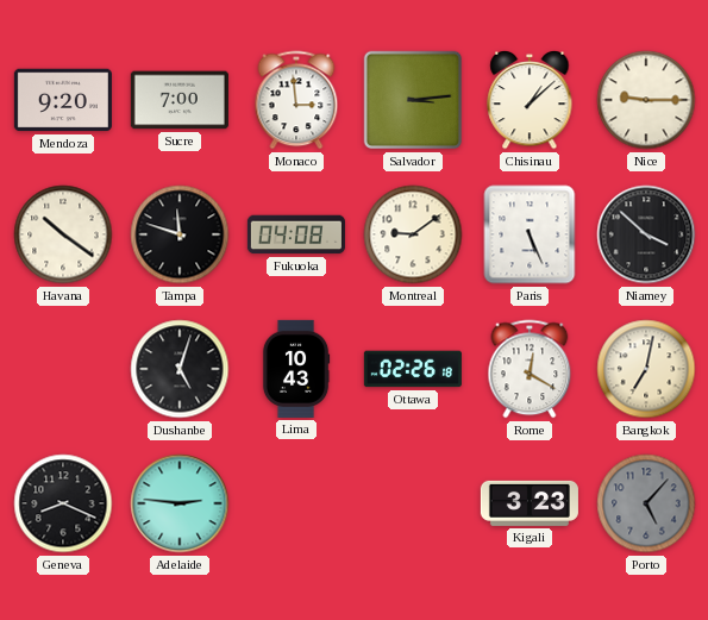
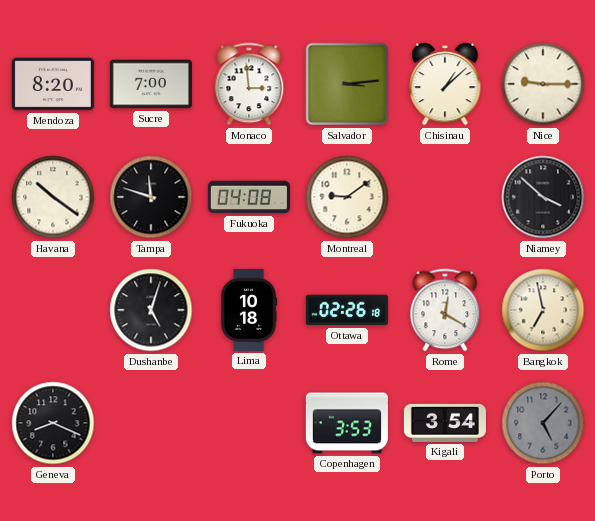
Mendoza: 9:20 -> 8:20 (53, 84)
Paris: 5:26 -> none (530, 234)
Lima: 10:43 -> 10:18 (249, 310)
Bangkok: 7:02 -> 6:58 (543, 310)
Adelaide: 2:46 -> none (180, 503)
Copenhagen: none -> 3:53 (347, 423)
Kigali: 3:23 -> 3:54 (445, 423)
